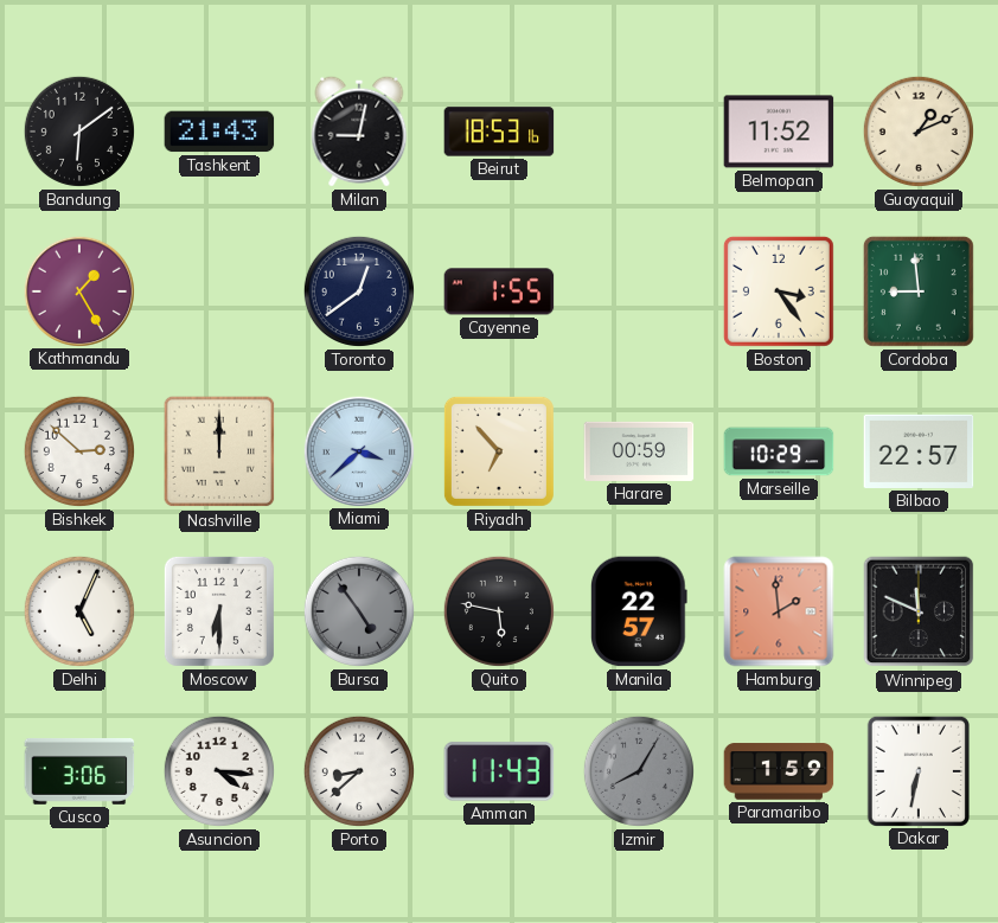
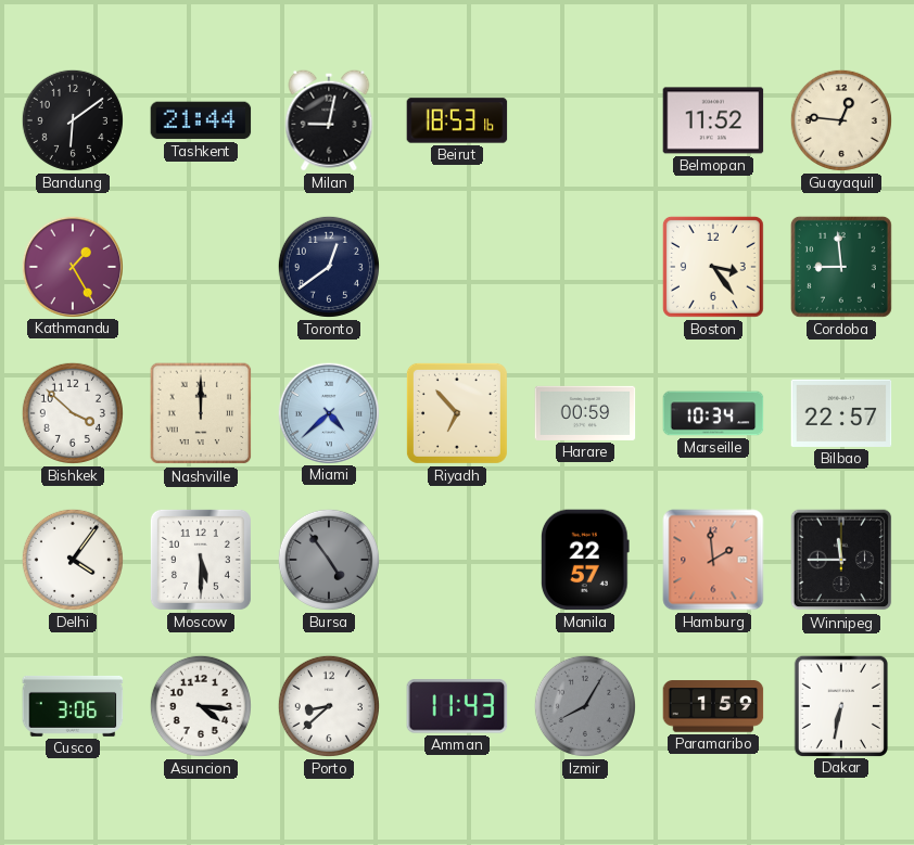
Tashkent: 21:43 -> 21:44 (201, 120)
Guayaquil: 1:11 -> 12:46 (841, 120)
Cayenne: 1:55 -> none (499, 291)
Bishkek: 2:52 -> 3:52 (73, 413)
Miami: 3:38 -> 4:38 (328, 412)
Marseille: 10:29 -> 10:34 (713, 413)
Delhi: 5:04 -> 4:06 (73, 560)
Moscow: 6:30 -> 5:30 (201, 560)
Quito: 5:47 -> none (499, 611)
Winnipeg: 11:49 -> 11:45 (841, 560)
